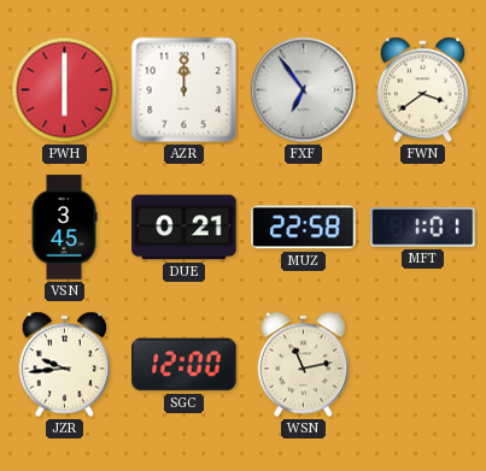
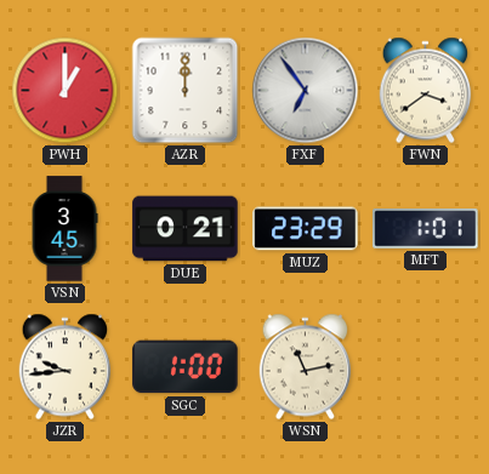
PWH: 6:00 -> 1:00 (66, 91)
MUZ: 22:58 -> 23:29 (306, 229)
SGC: 12:00 -> 1:00 (186, 367)
